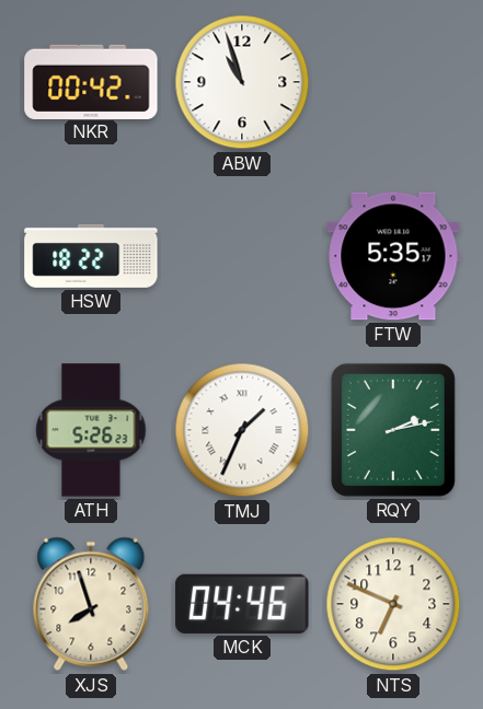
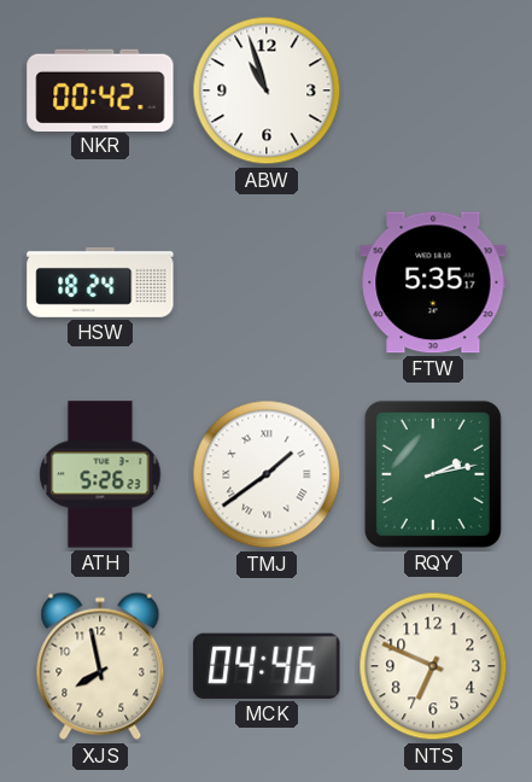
HSW: 18:22 -> 18:24 (100, 282)
TMJ: 1:34 -> 1:39 (267, 474)
XJS: 7:57 -> 7:58 (100, 666)
